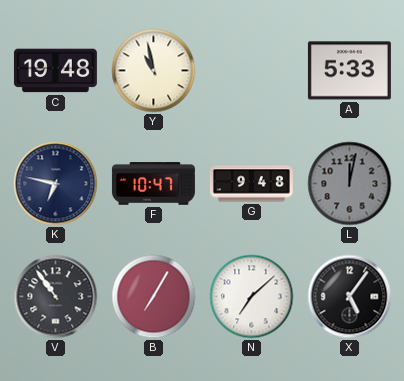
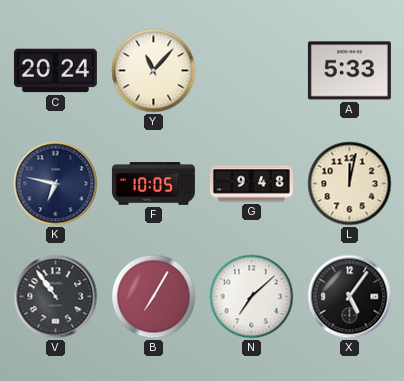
C: 19:48 -> 20:24 (55, 71)
Y: 10:58 -> 11:07 (154, 71)
F: 10:47 -> 10:05 (153, 184)
L dial: grey -> cream (350, 184)
